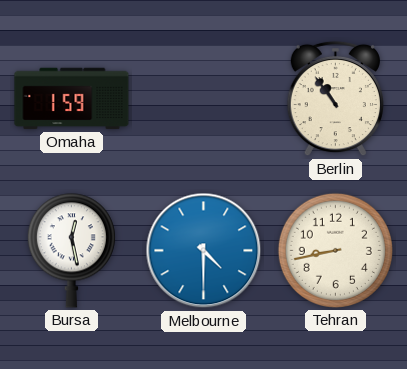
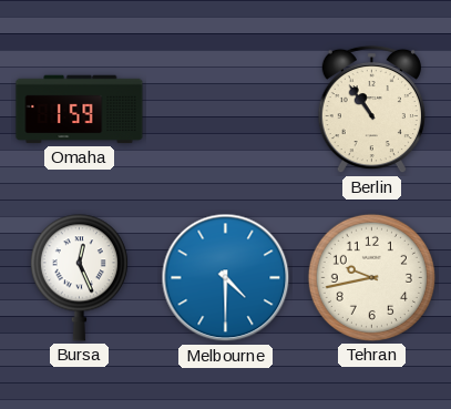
Bursa: 12:28 -> 12:26 (79, 278)
Tehran: 8:43 -> 9:43 (371, 277)
